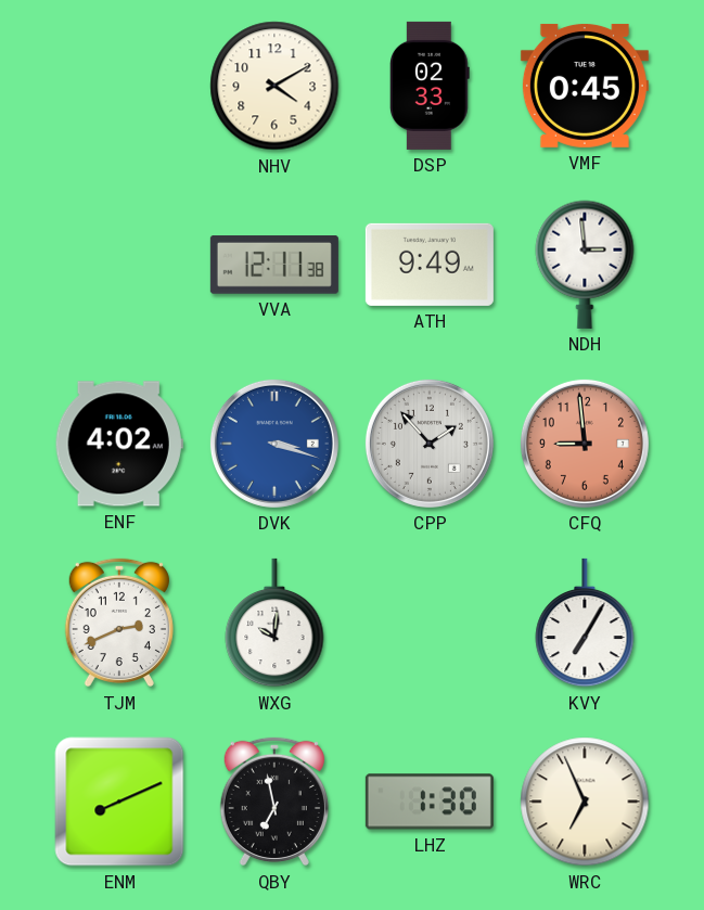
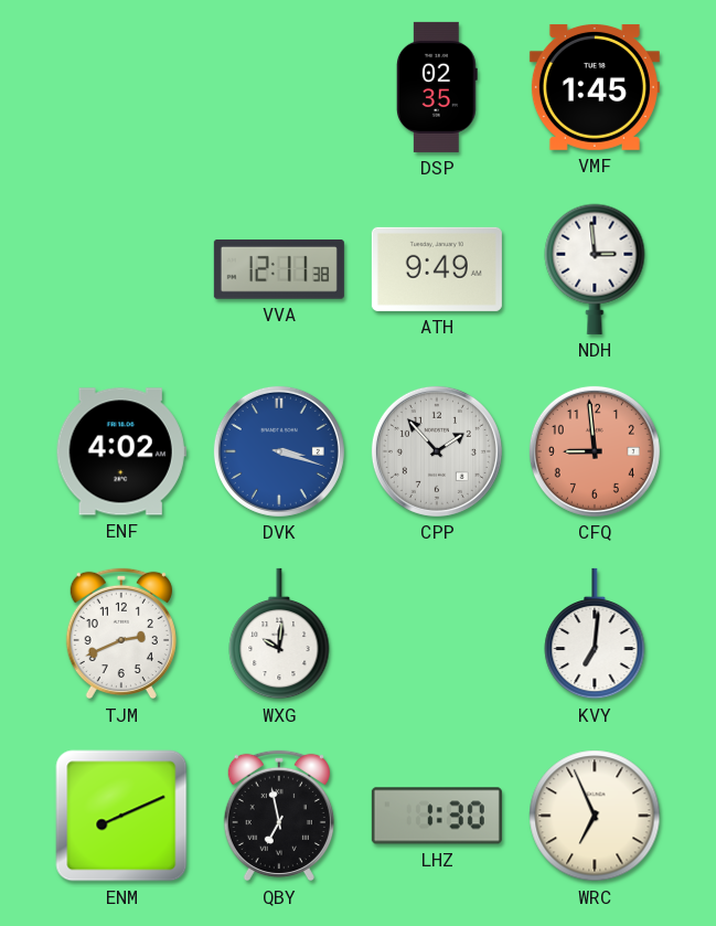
NHV: 4:10 -> none (274, 86)
DSP: 02:33 -> 02:35 (438, 87)
VMF: 0:45 -> 1:45 (595, 87)
KVY: 7:05 -> 7:01 (595, 634)
